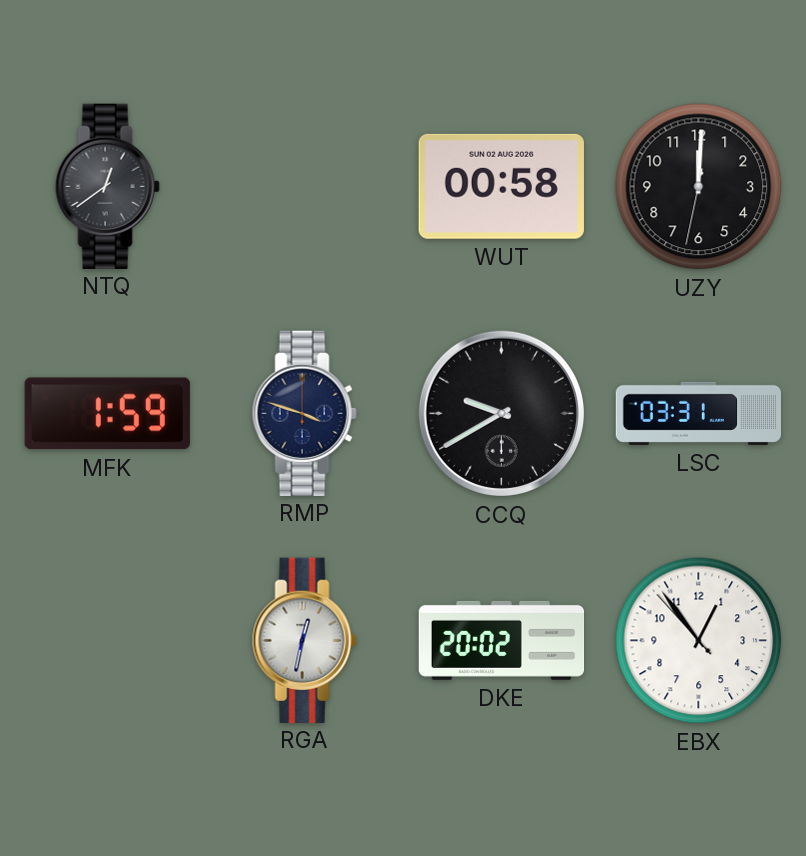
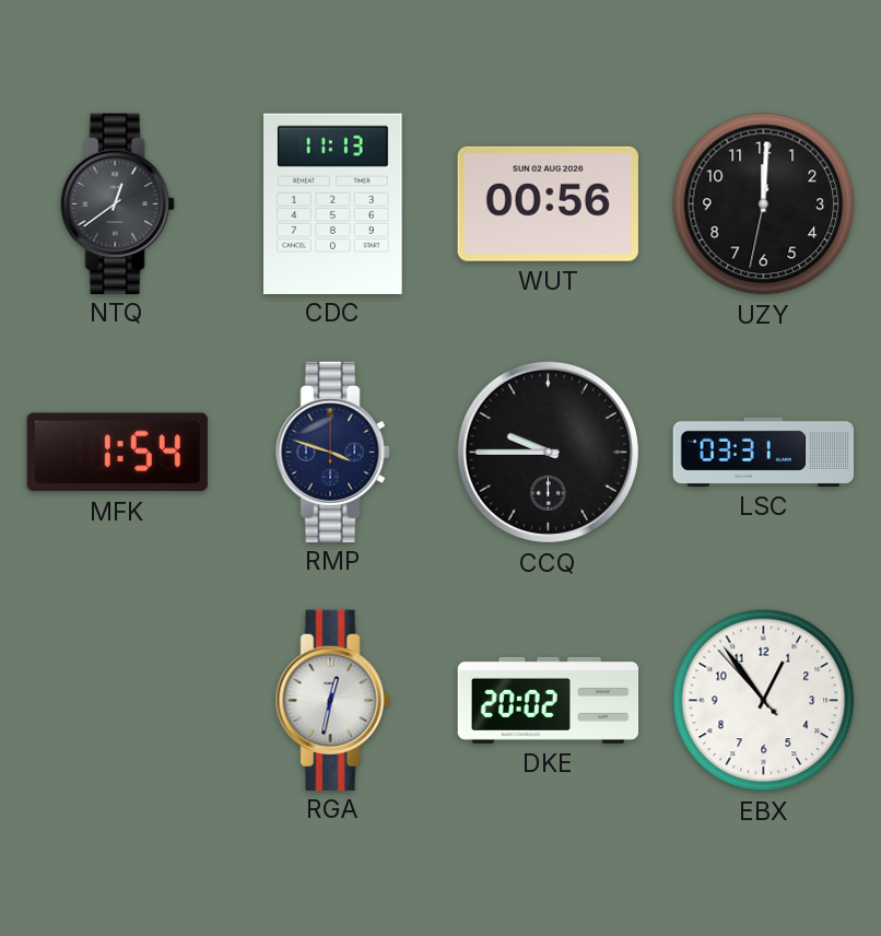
CDC: none -> 11:13 (333, 203)
WUT: 00:58 -> 00:56 (548, 203)
MFK: 1:59 -> 1:54 (117, 453)
CCQ: 9:40 -> 9:45 (548, 452)
